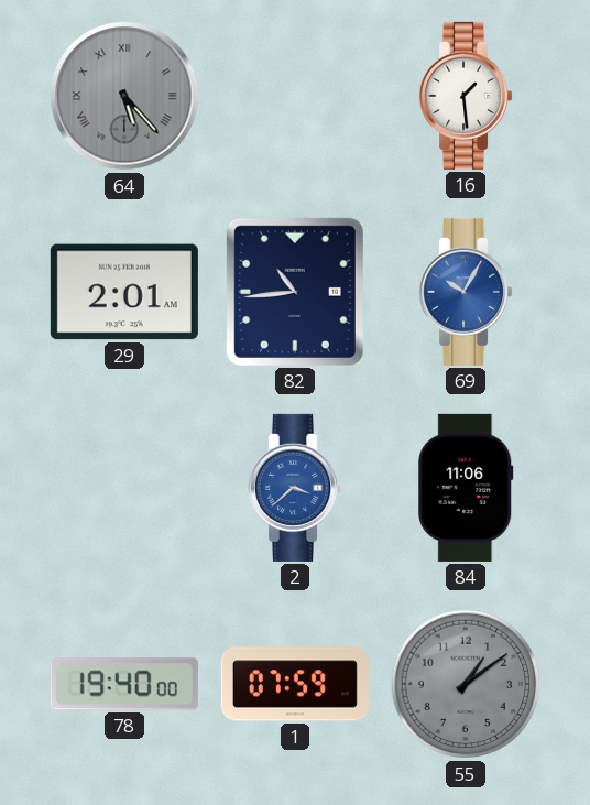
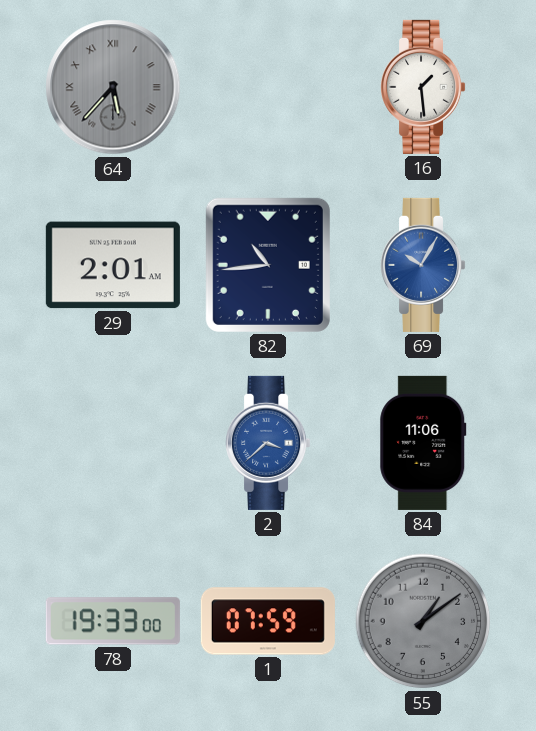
64: 5:23 -> 5:37 (113, 87)
78: 19:40 -> 19:33 (113, 621)
